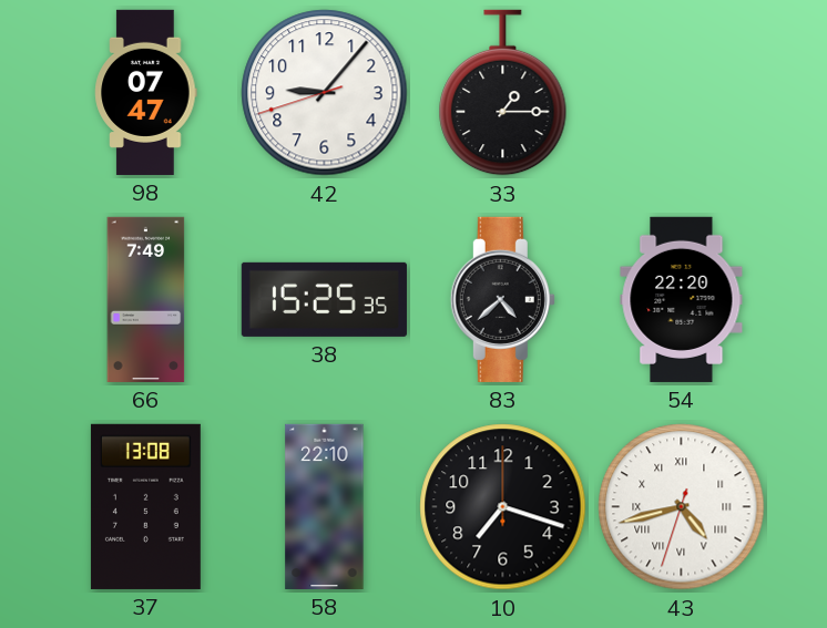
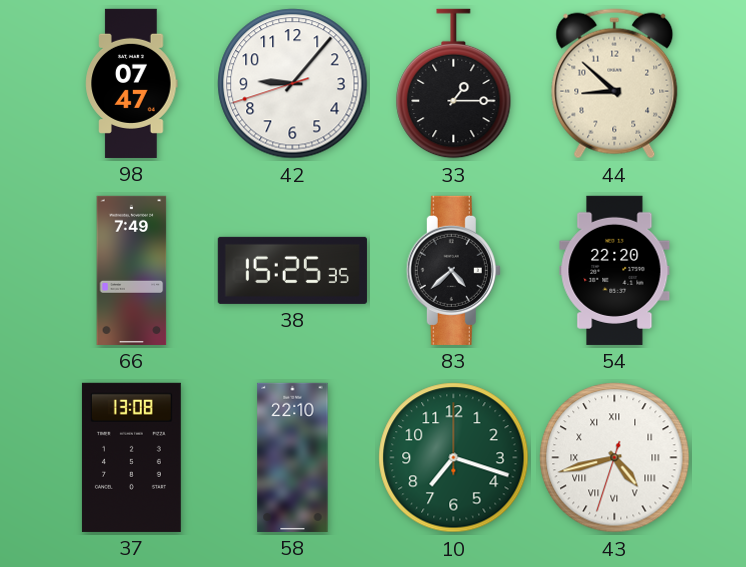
44: none -> 8:52 (615, 84)
10 dial: black -> green (454, 458)
